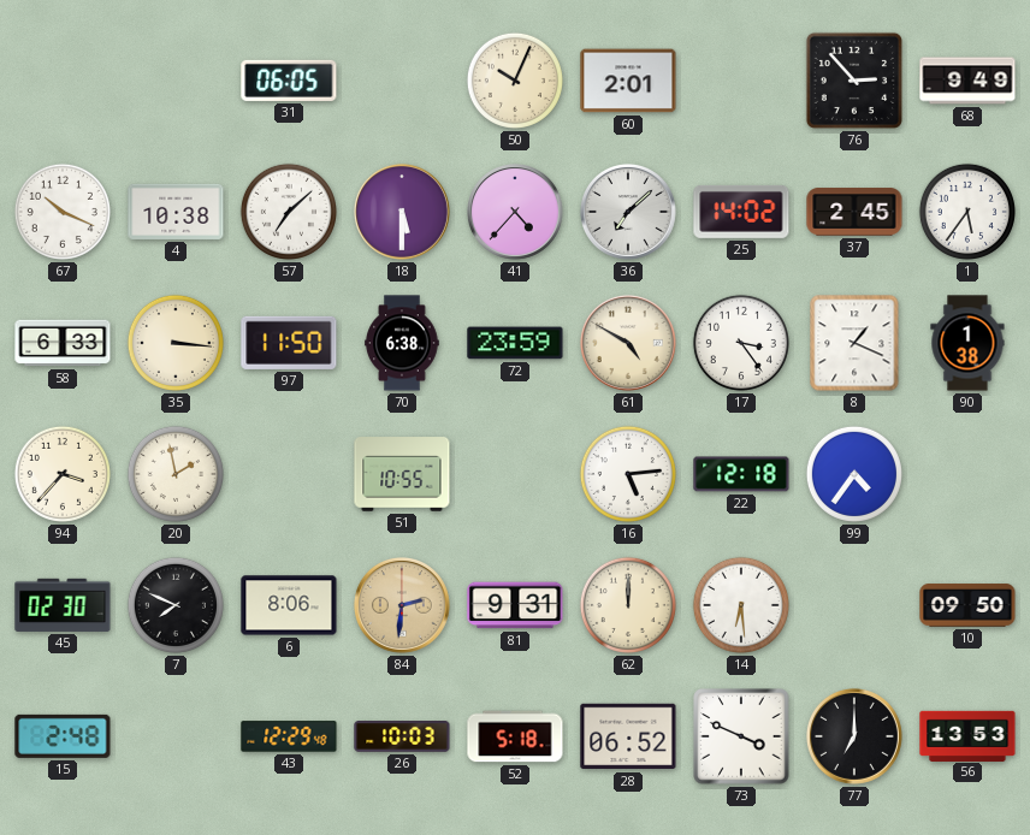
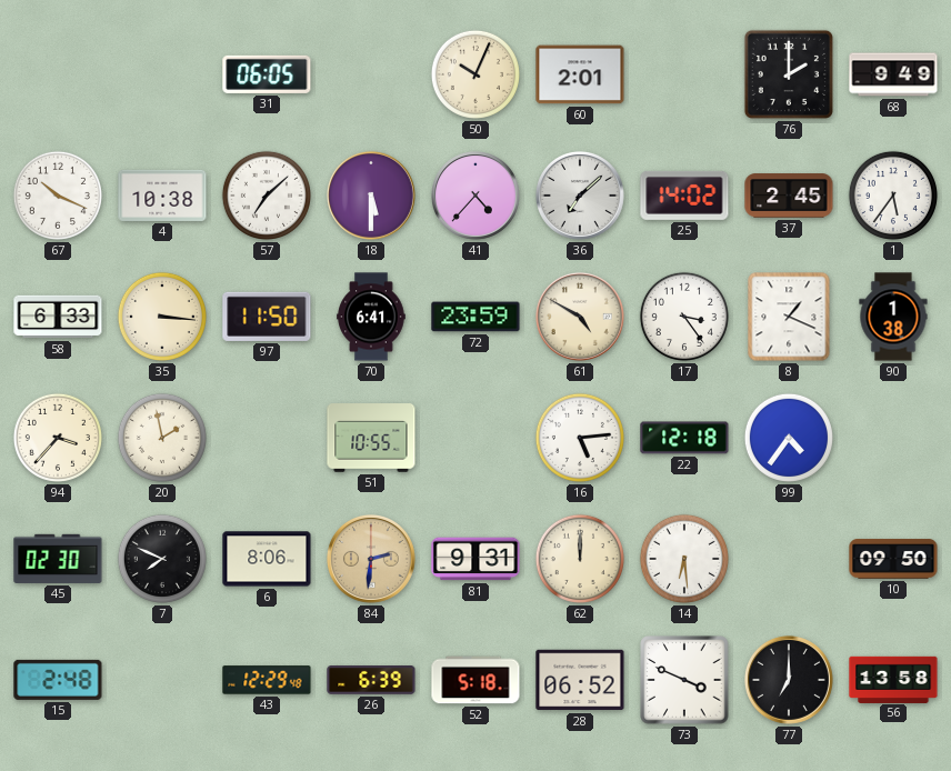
76: 2:53 -> 2:00 (789, 74)
70: 6:38 -> 6:41 (371, 317)
26: 10:03 -> 6:39 (371, 681)
56: 13:53 -> 13:58 (893, 679)
